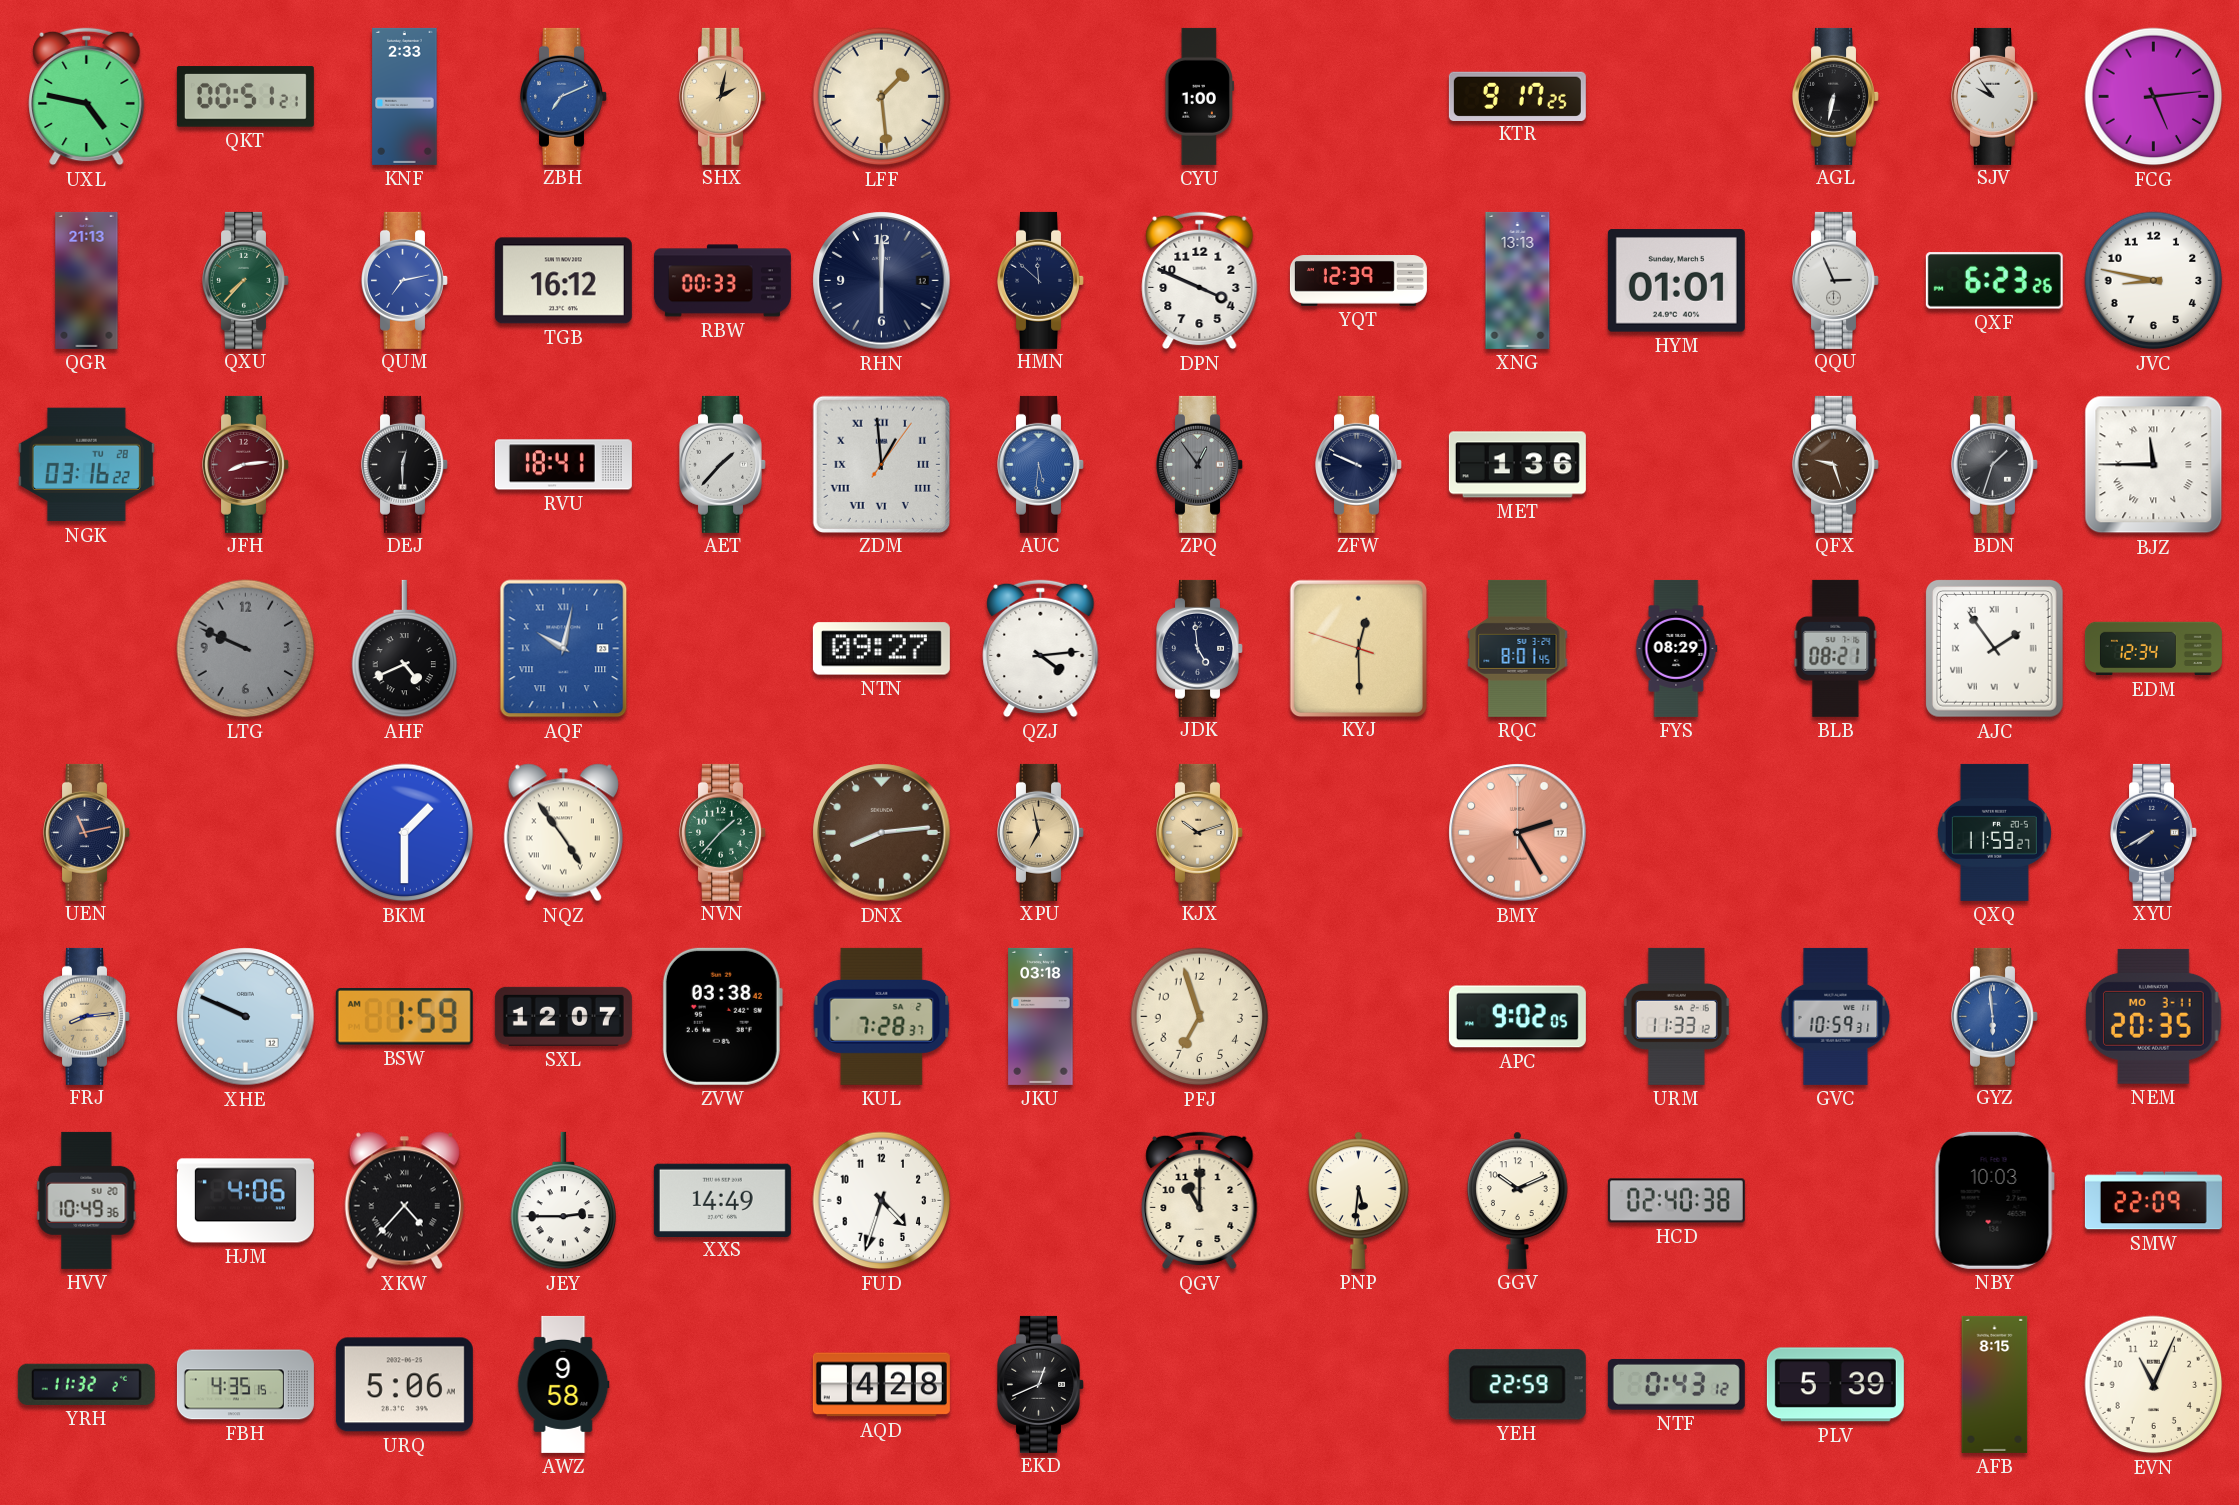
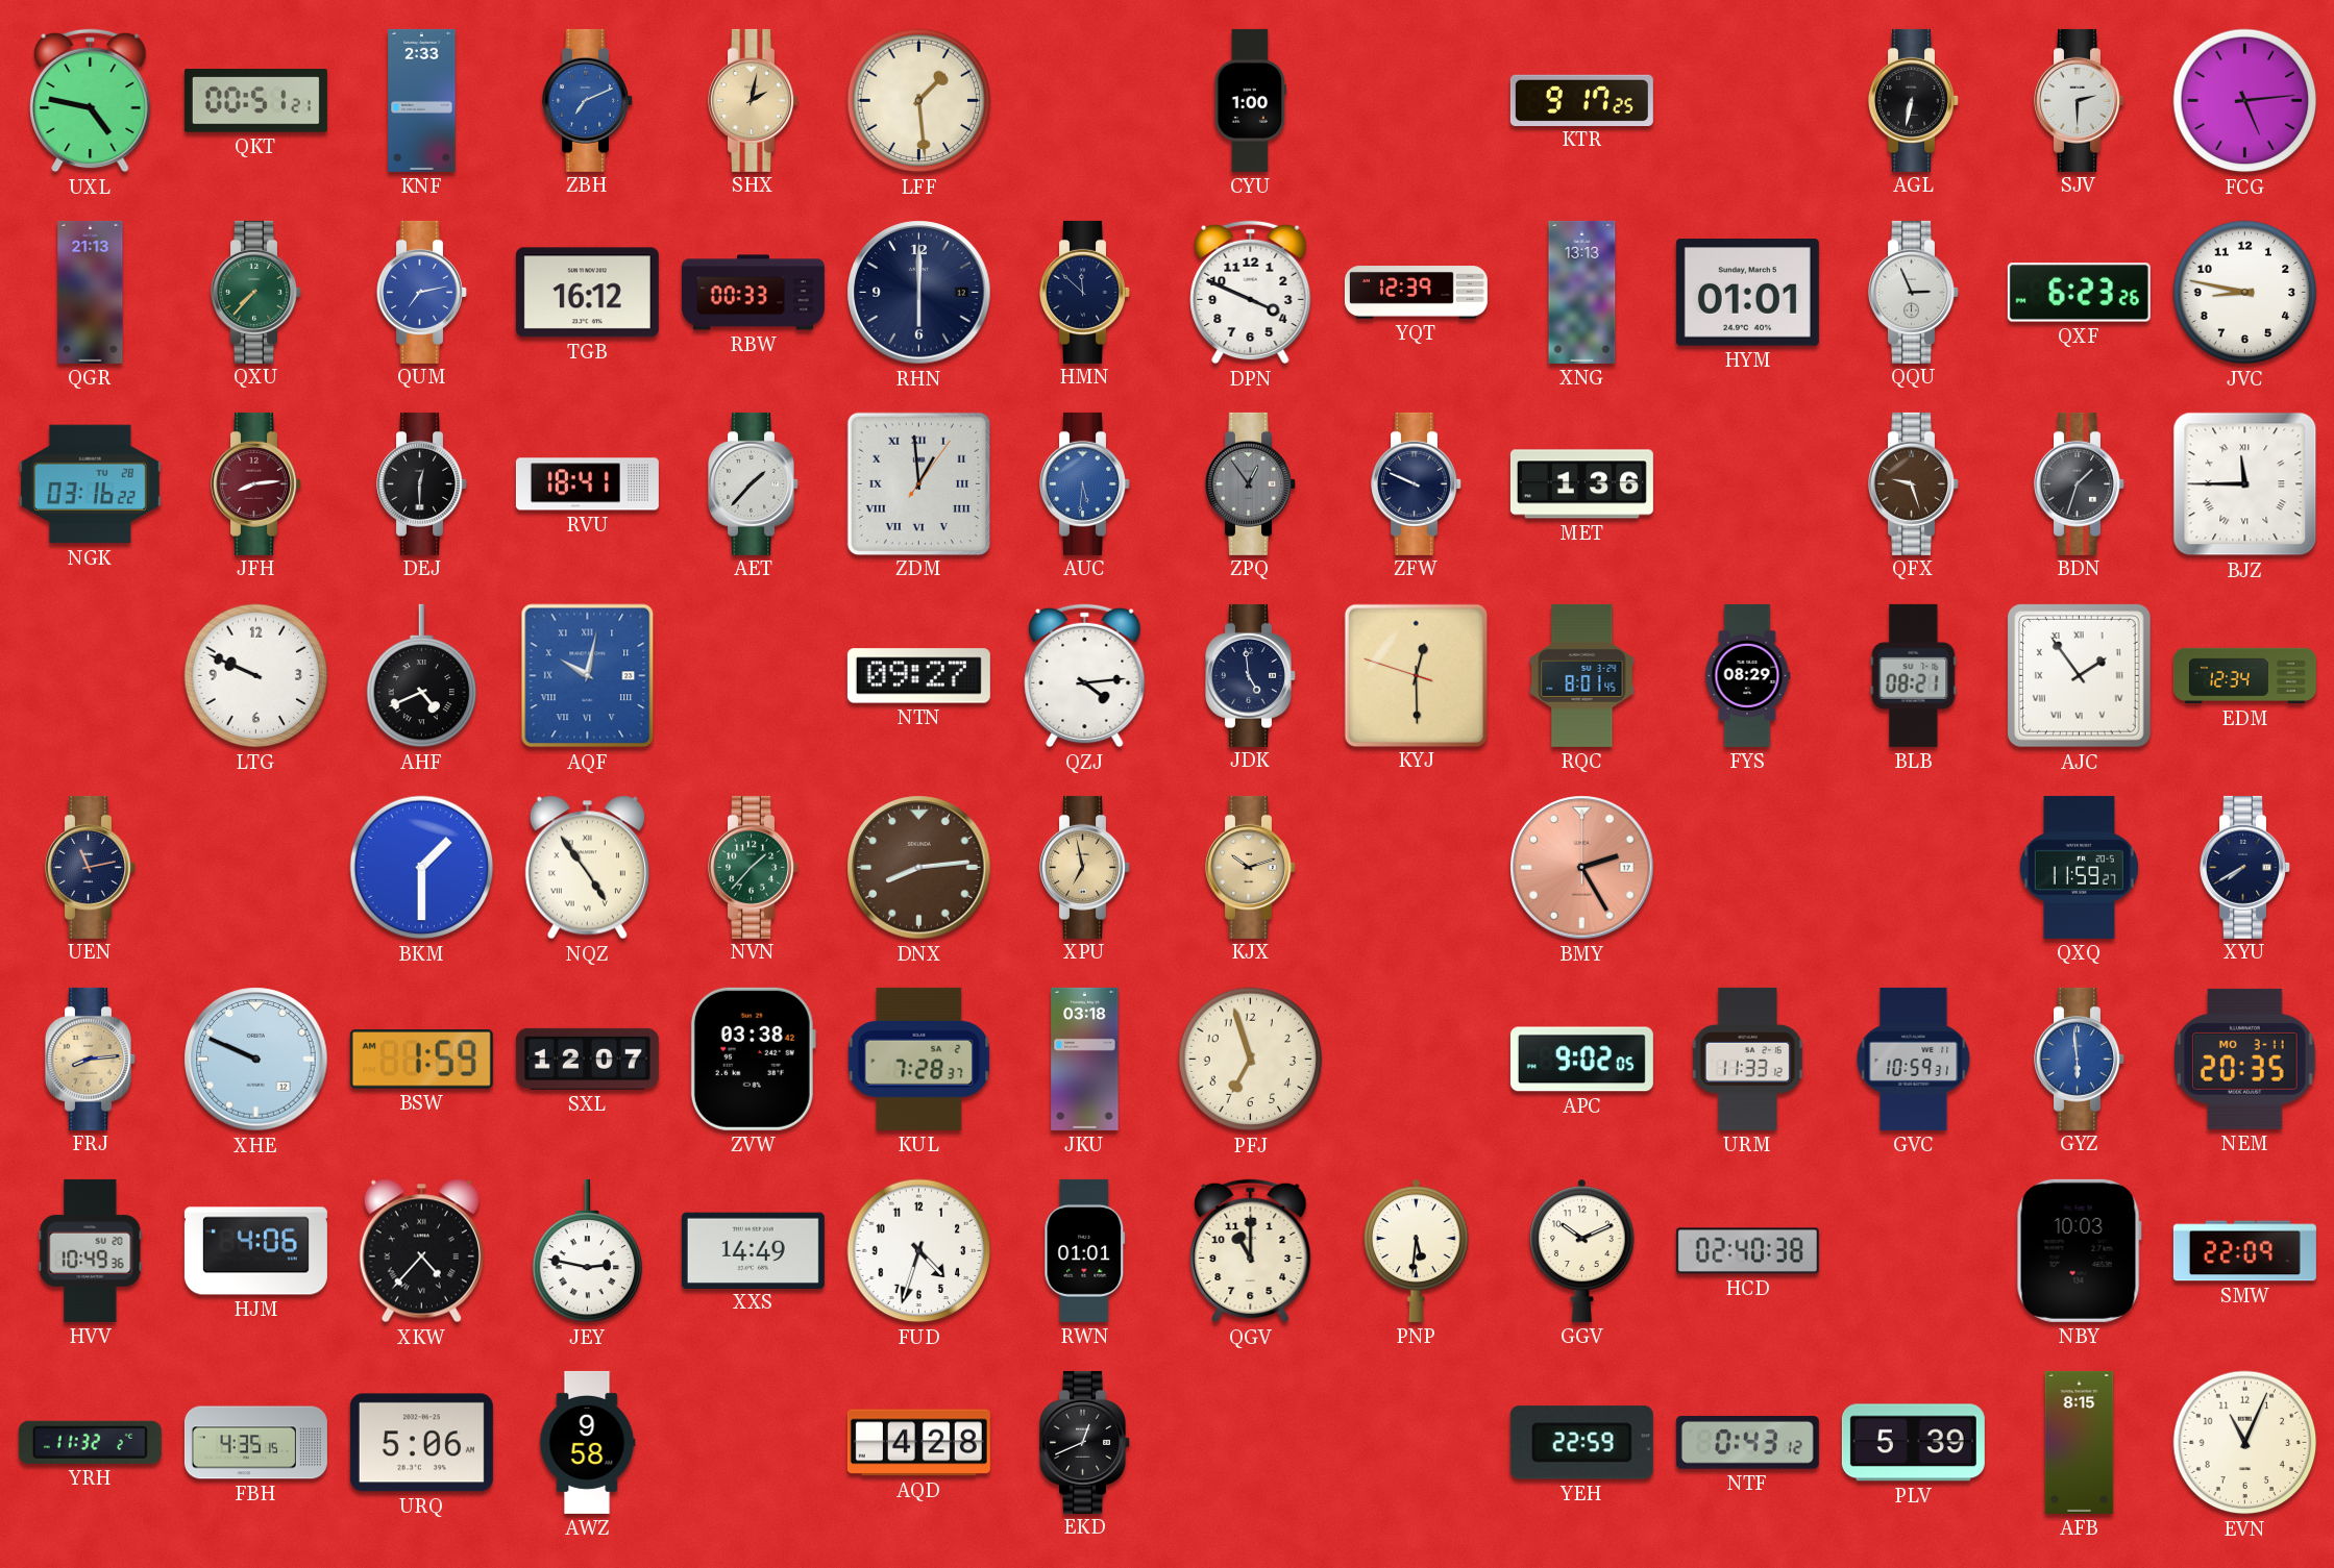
SJV: 9:54 -> 2:30 (2080, 100)
LTG dial: grey -> white (256, 676)
JEY: 2:45 -> 2:47 (588, 1251)
RWN: none -> 01:01 (1085, 1250)
